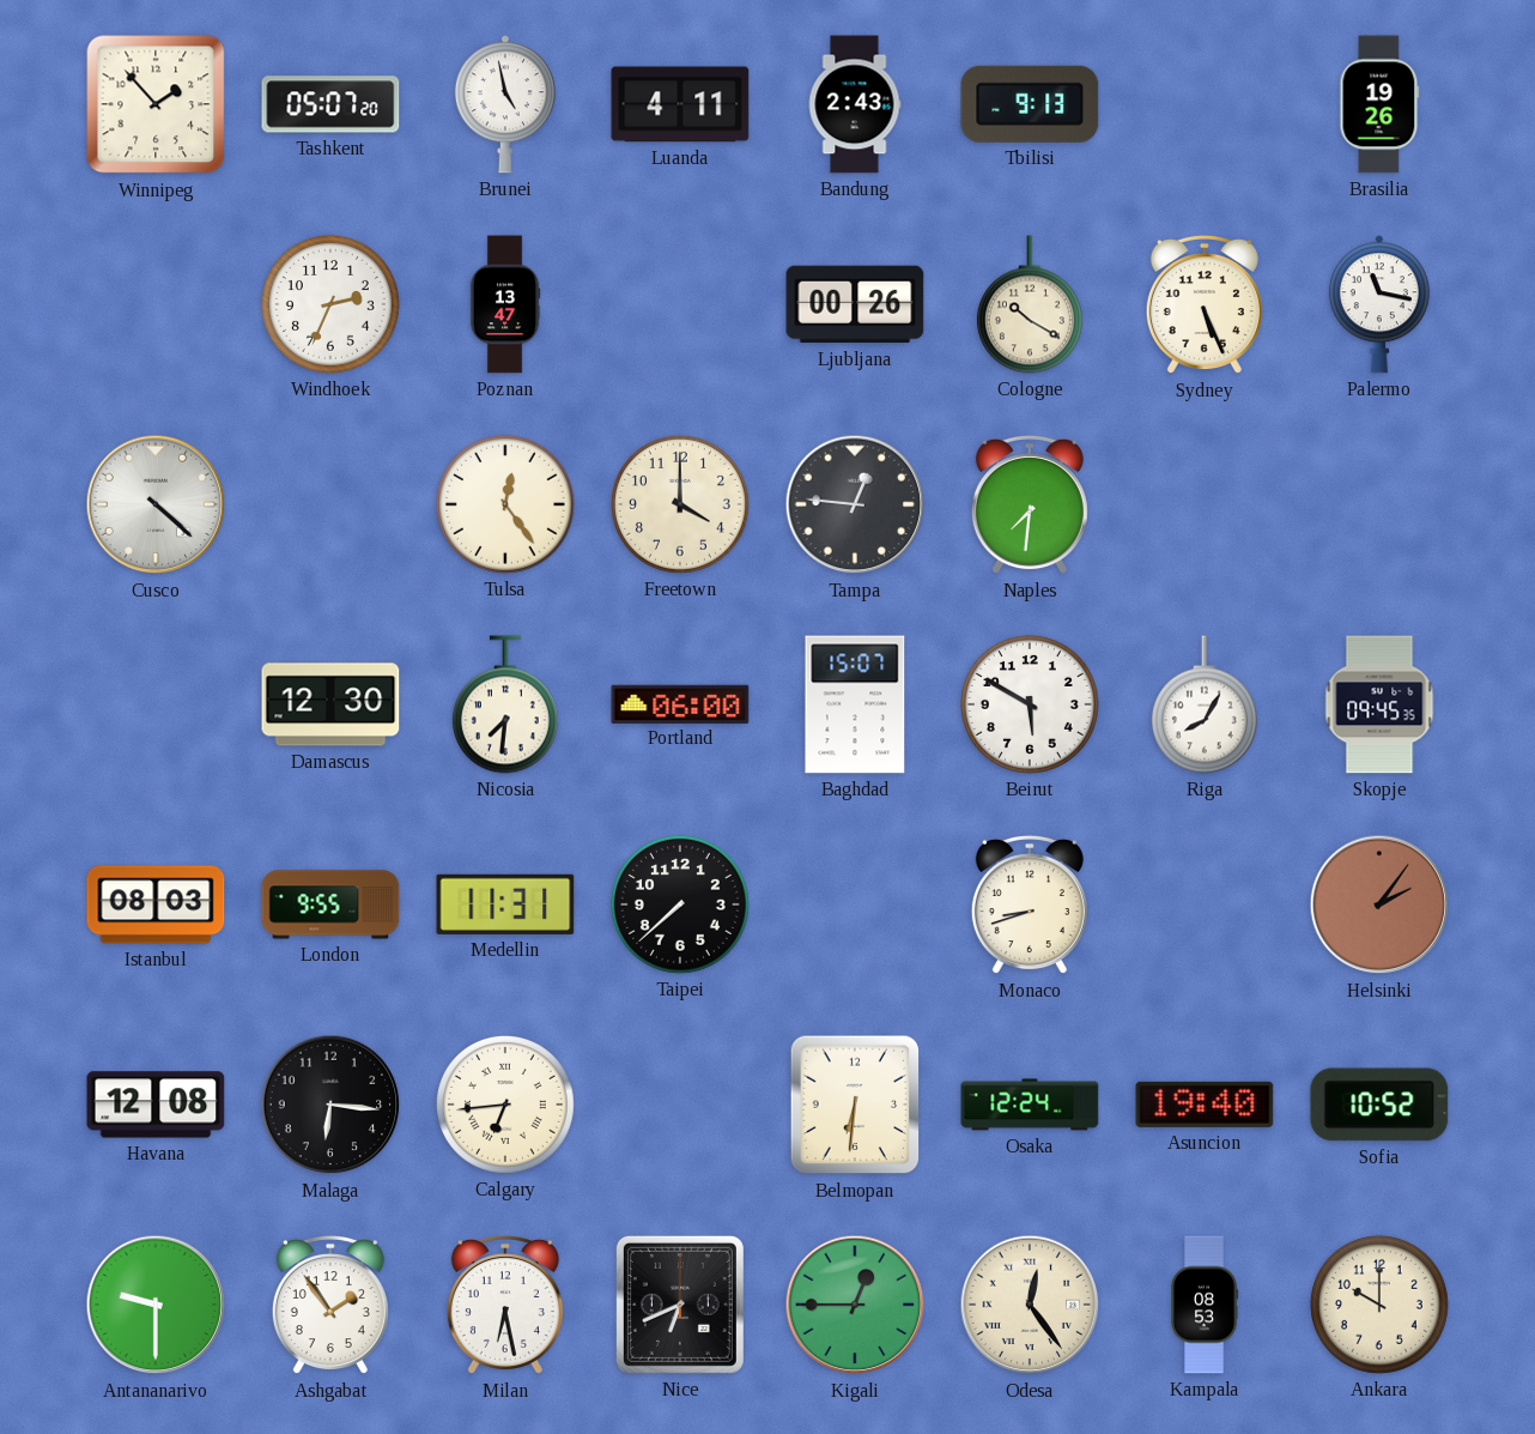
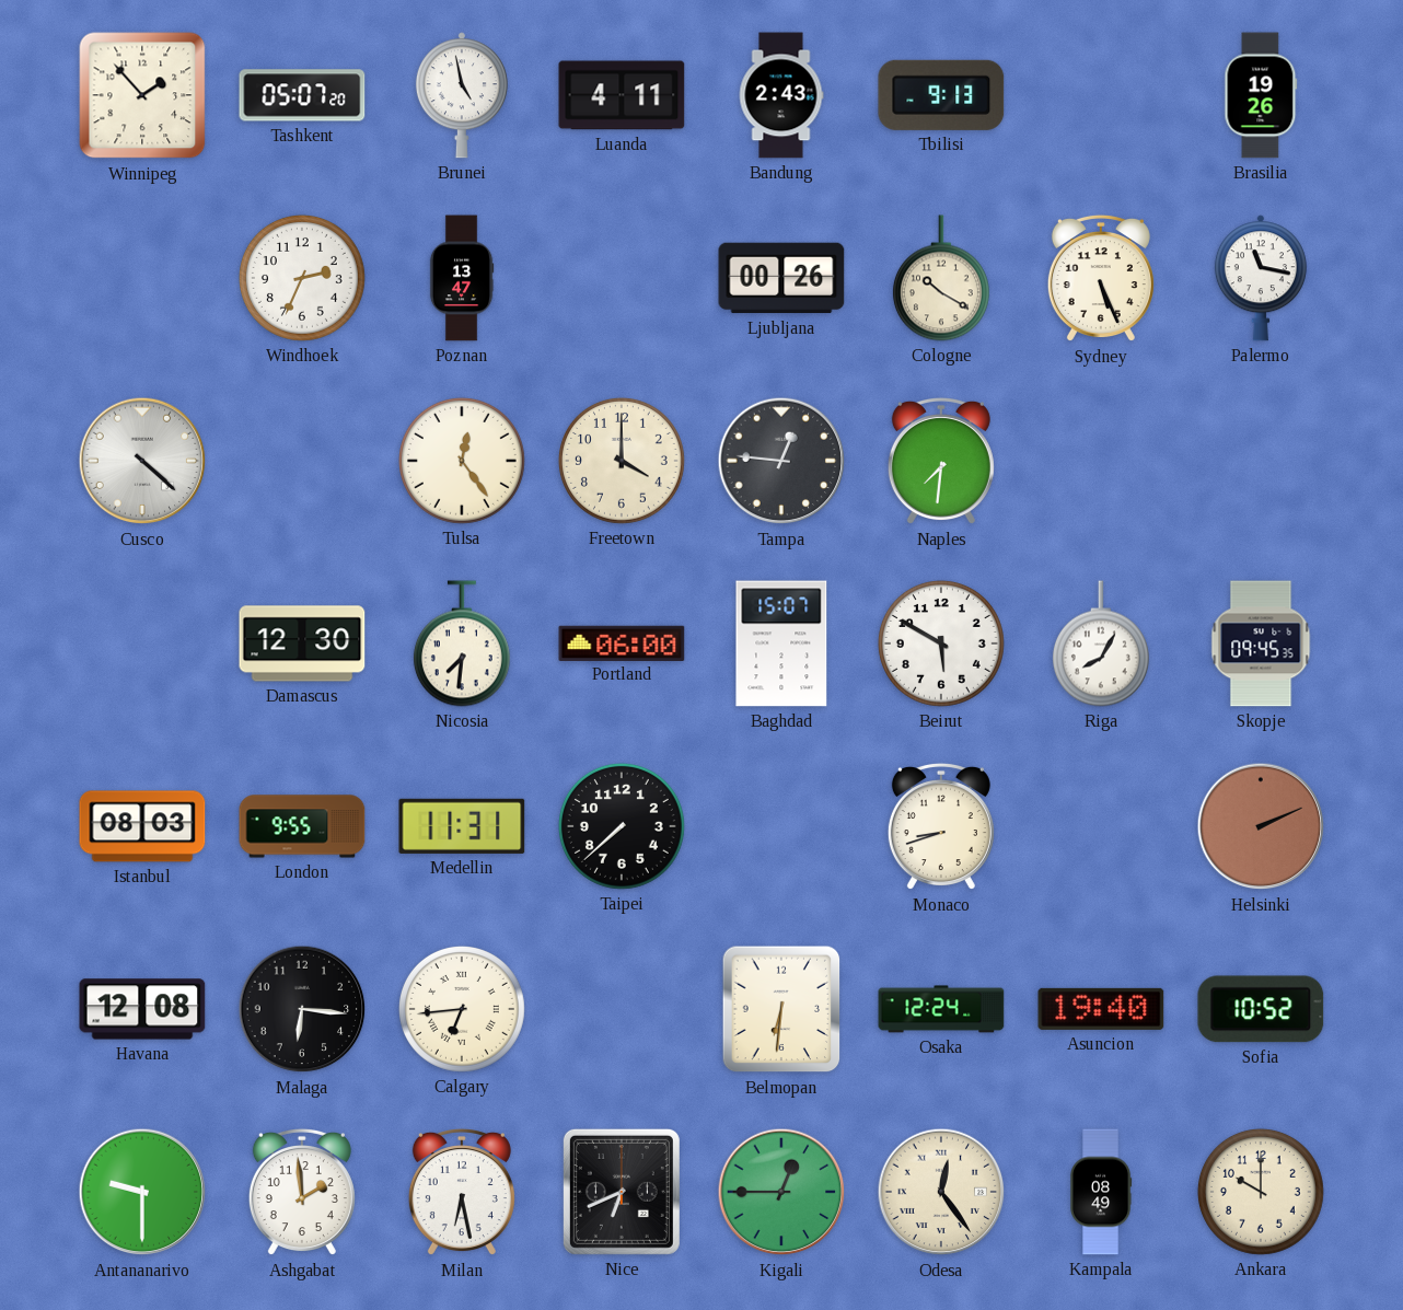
Helsinki: 2:06 -> 2:11 (1261, 826)
Ashgabat: 1:54 -> 1:59 (302, 1192)
Kampala: 08:53 -> 08:49 (1101, 1192)
